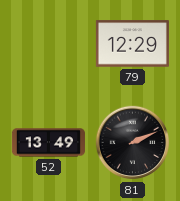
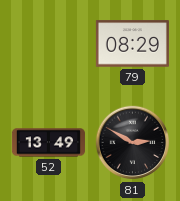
79: 12:29 -> 08:29 (132, 44)
81: 2:11 -> 2:50 (133, 143)
